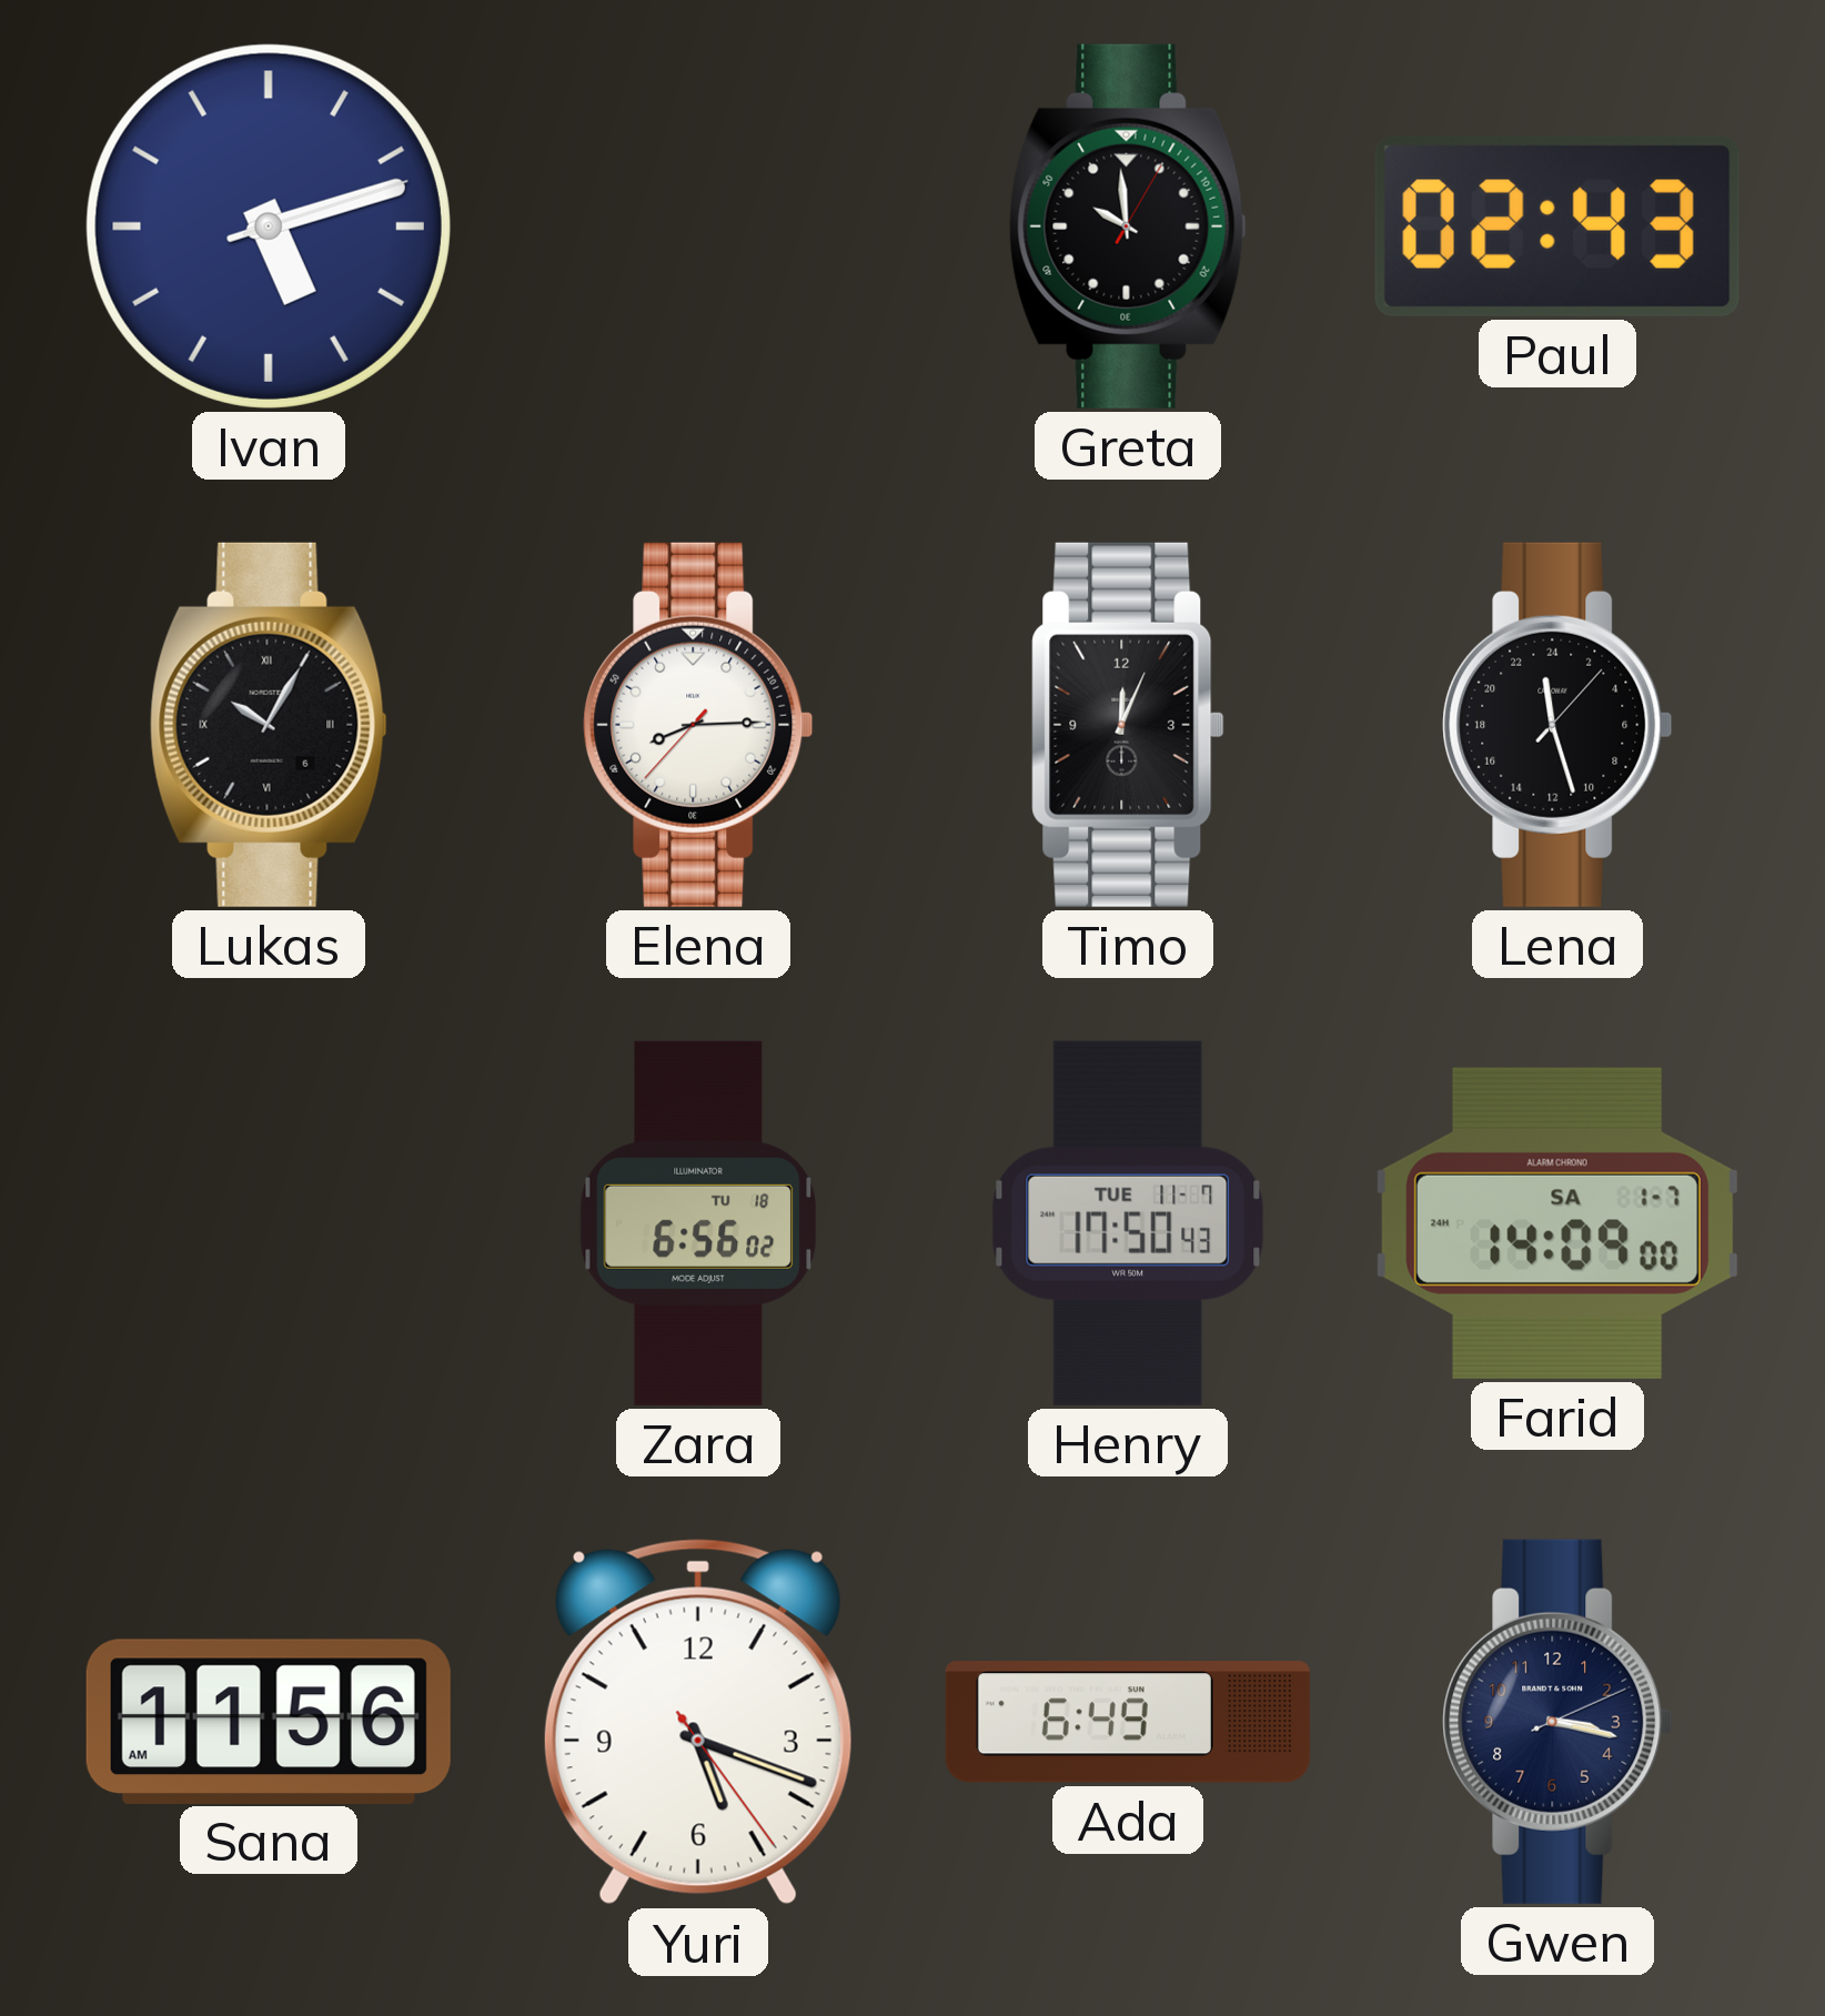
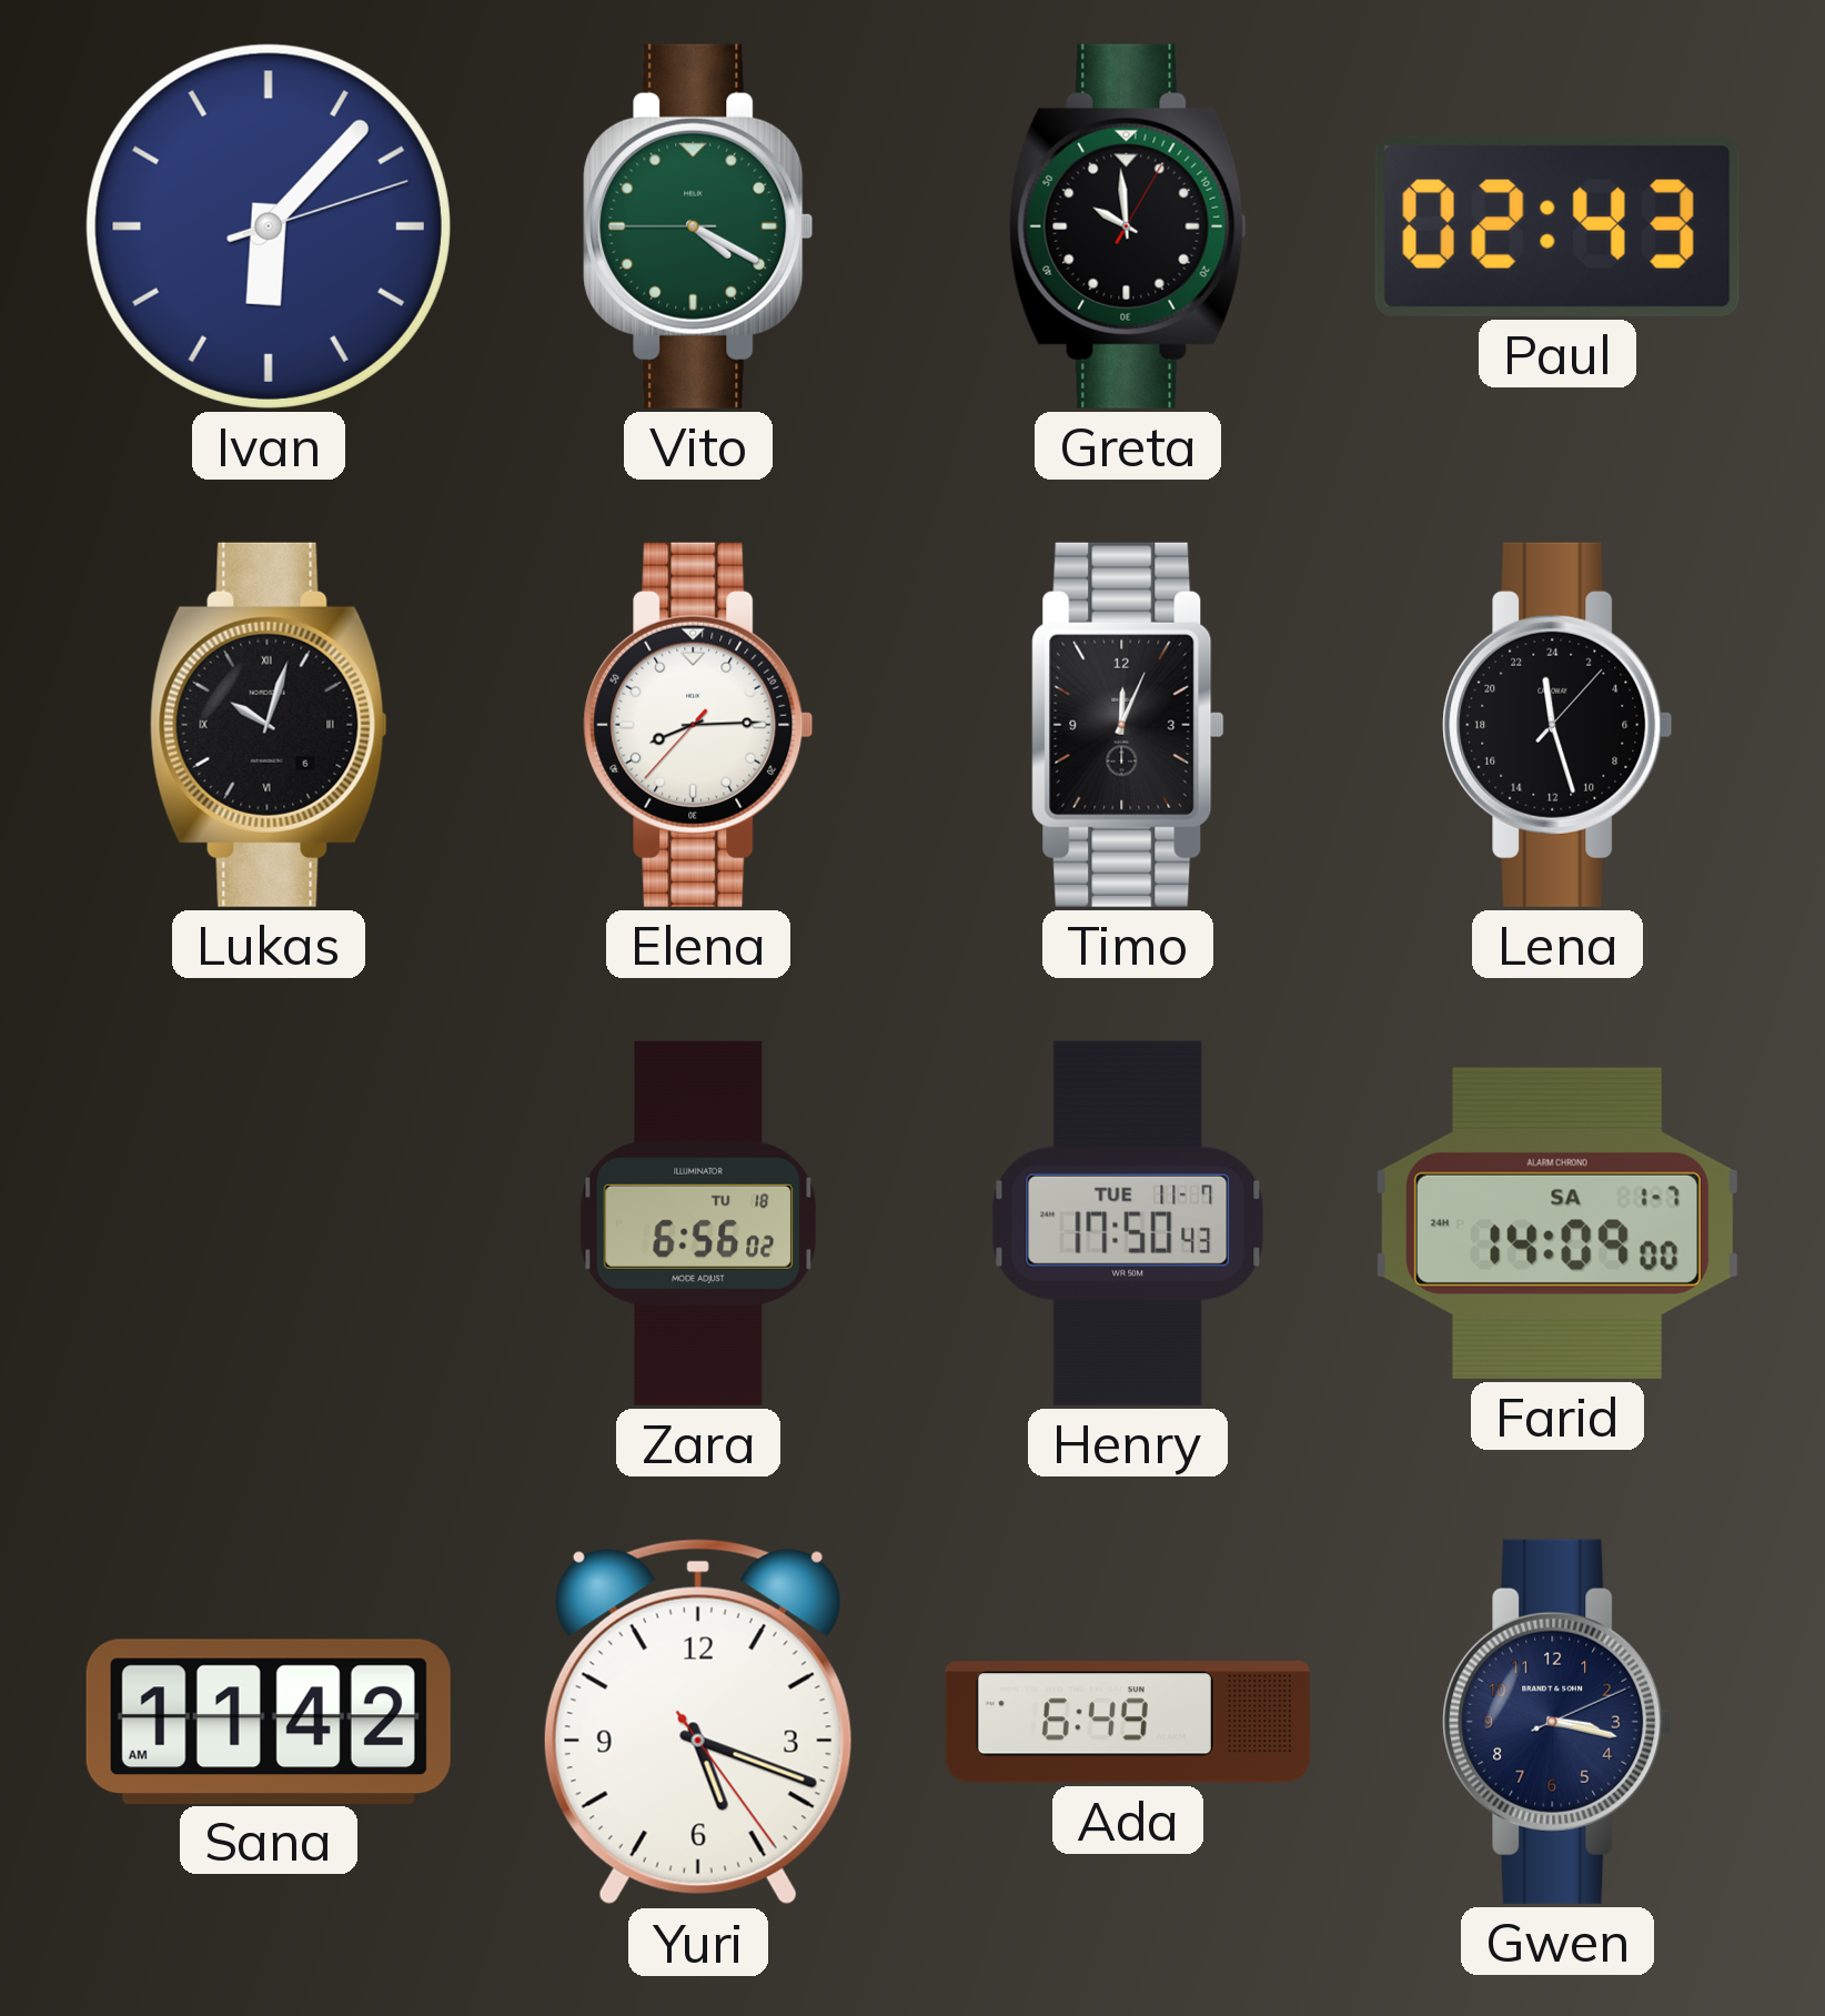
Ivan: 5:12 -> 6:07 (269, 226)
Vito: none -> 4:19 (698, 226)
Lukas: 10:05 -> 10:03 (269, 725)
Sana: 11:56 -> 11:42 (269, 1721)
